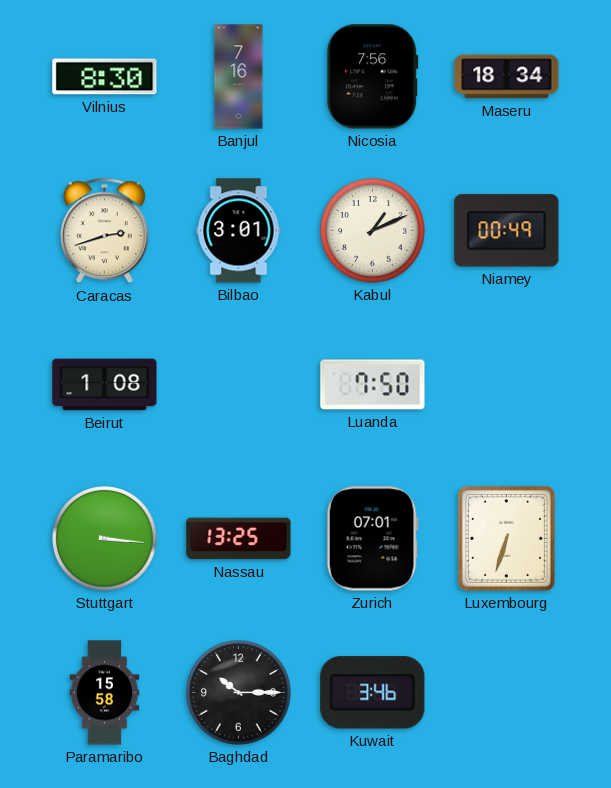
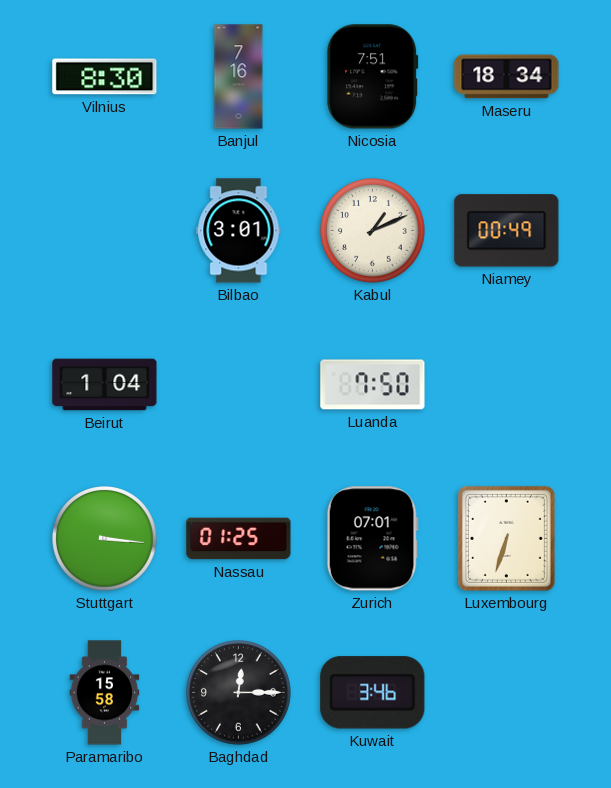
Nicosia: 7:56 -> 7:51 (373, 77)
Caracas: 2:42 -> none (104, 231)
Beirut: 1:08 -> 1:04 (105, 385)
Nassau: 13:25 -> 01:25 (239, 539)
Baghdad: 10:15 -> 12:15 (239, 693)
